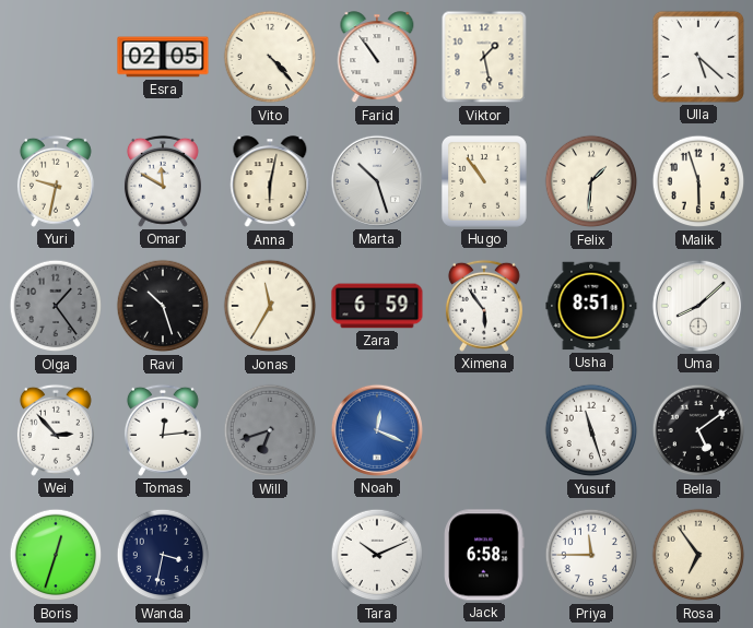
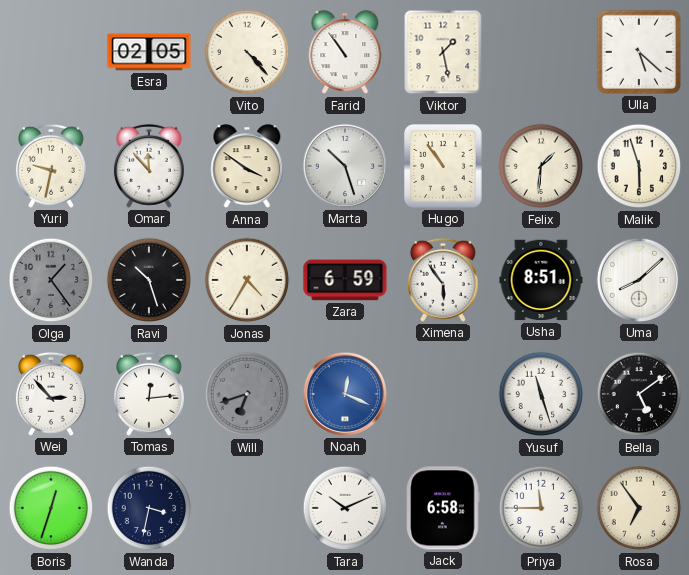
Omar: 11:50 -> 11:53 (149, 166)
Anna: 6:02 -> 3:51 (247, 167)
Jonas: 11:35 -> 4:35 (247, 280)
